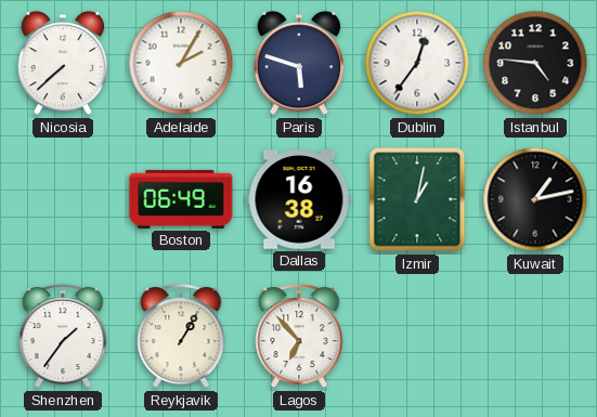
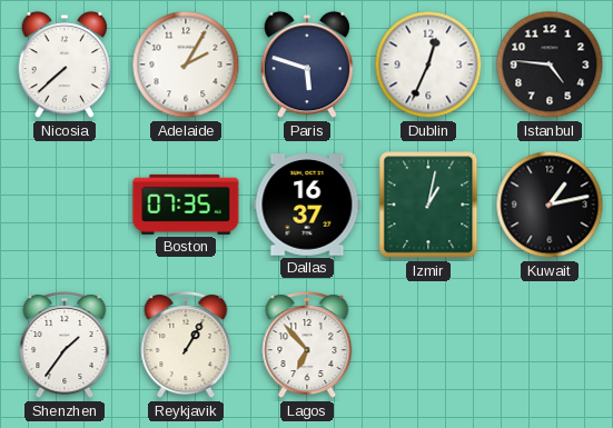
Dublin: 12:36 -> 12:34 (428, 64)
Boston: 06:49 -> 07:35 (186, 205)
Dallas: 16:38 -> 16:37 (307, 205)
